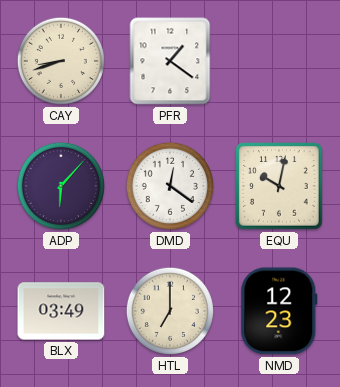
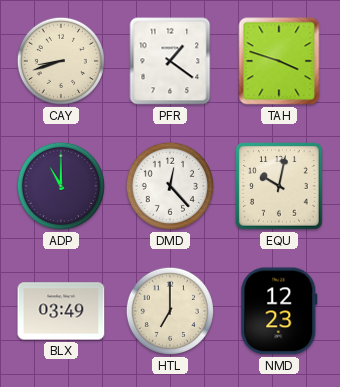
TAH: none -> 3:48 (279, 61)
ADP: 6:07 -> 11:00 (61, 186)
DMD: 12:21 -> 12:23 (170, 186)
